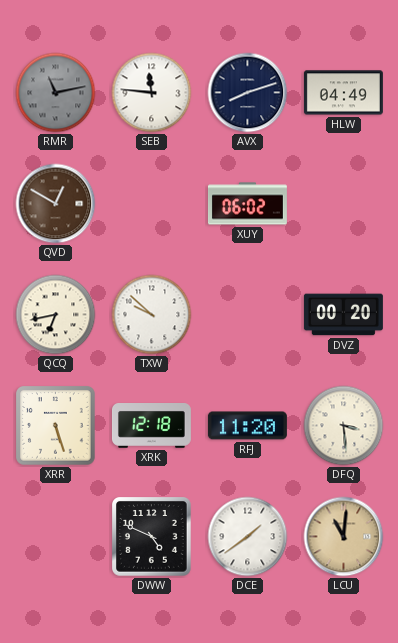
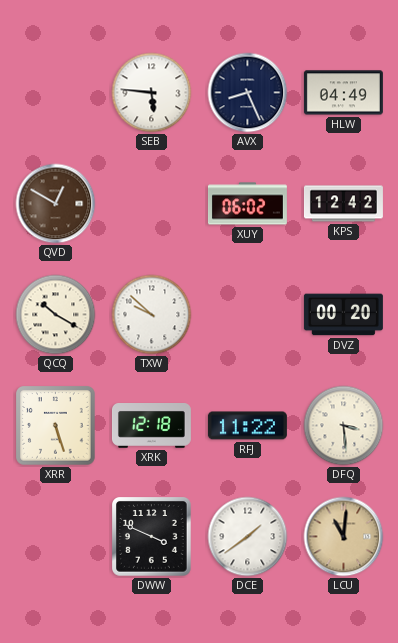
RMR: 11:13 -> none (56, 93)
SEB: 11:46 -> 5:46 (152, 93)
AVX: 8:12 -> 8:26 (248, 93)
KPS: none -> 12:42 (343, 204)
QCQ: 6:43 -> 10:20 (56, 315)
RFJ: 11:20 -> 11:22 (247, 426)
DWW: 4:49 -> 3:49 (152, 537)
